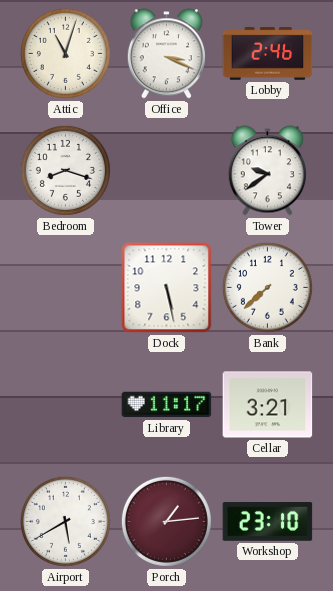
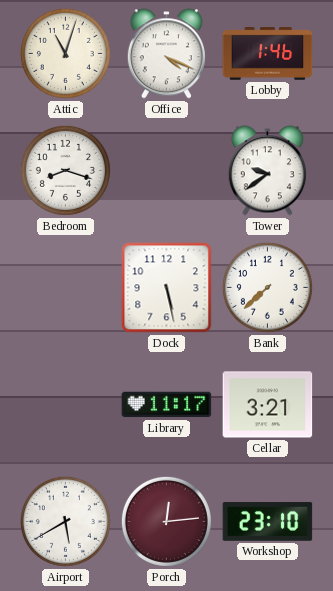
Office: 3:19 -> 4:19 (166, 54)
Lobby: 2:46 -> 1:46 (268, 54)
Porch: 1:14 -> 12:14 (166, 521)
